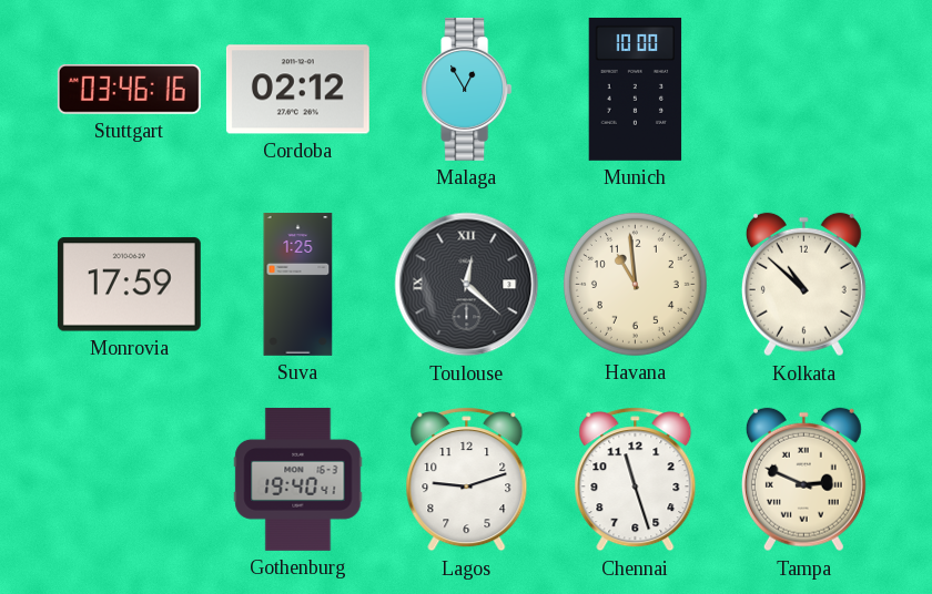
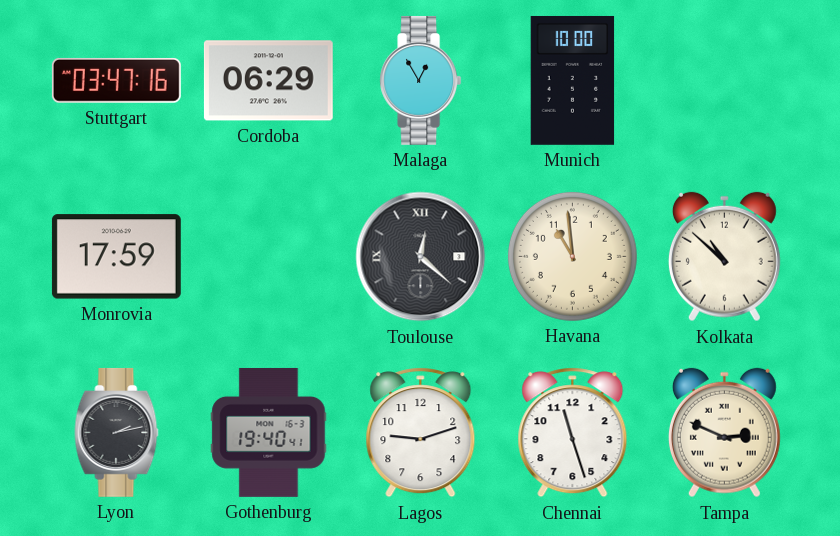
Stuttgart: 03:46 -> 03:47 (116, 80)
Cordoba: 02:12 -> 06:29 (268, 81)
Suva: 1:25 -> none (298, 285)
Lyon: none -> 2:13 (117, 432)
